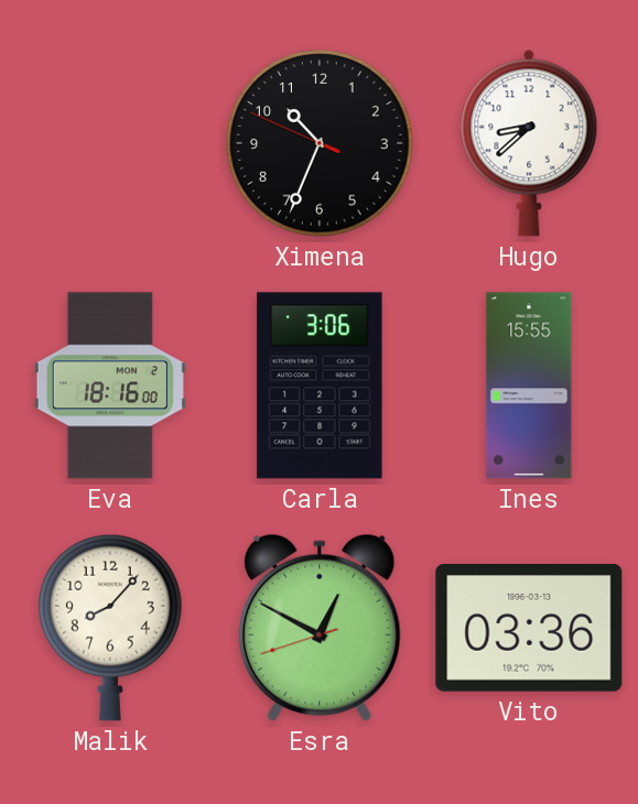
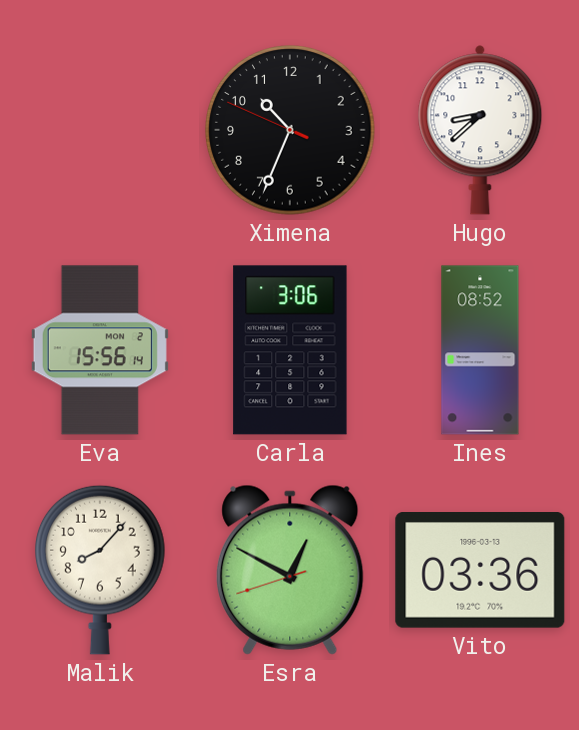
Eva: 18:16 -> 15:56 (100, 350)
Ines: 15:55 -> 08:52 (480, 350)
